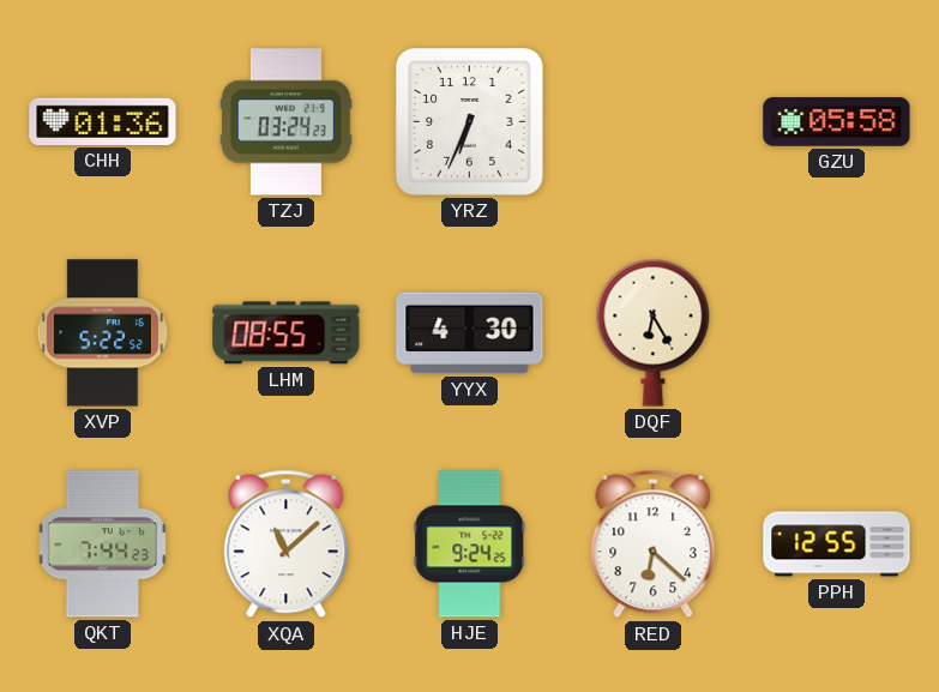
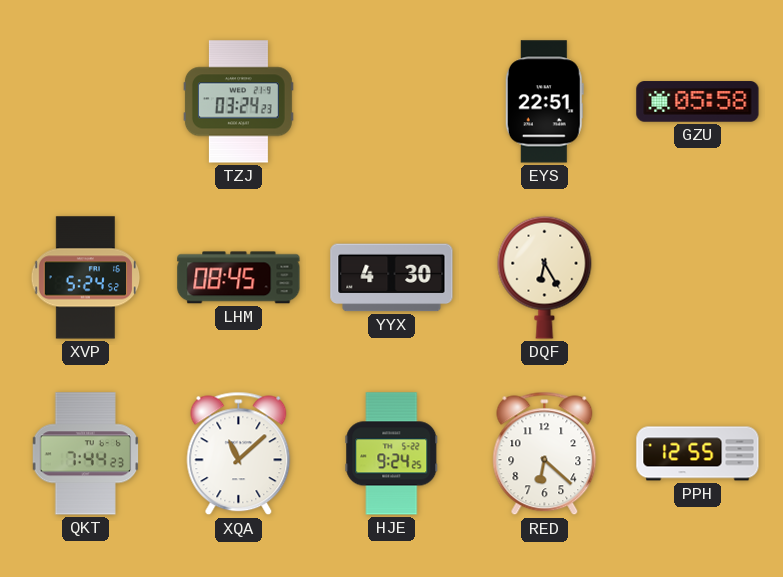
CHH: 01:36 -> none (103, 121)
YRZ: 6:34 -> none (470, 122)
EYS: none -> 22:51 (544, 102)
XVP: 5:22 -> 5:24 (86, 278)
LHM: 08:55 -> 08:45 (239, 278)
